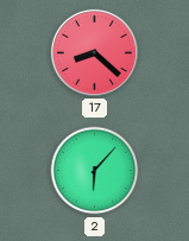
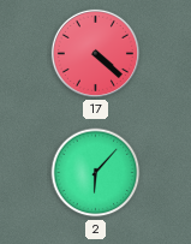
17: 8:22 -> 4:22 (95, 53)
